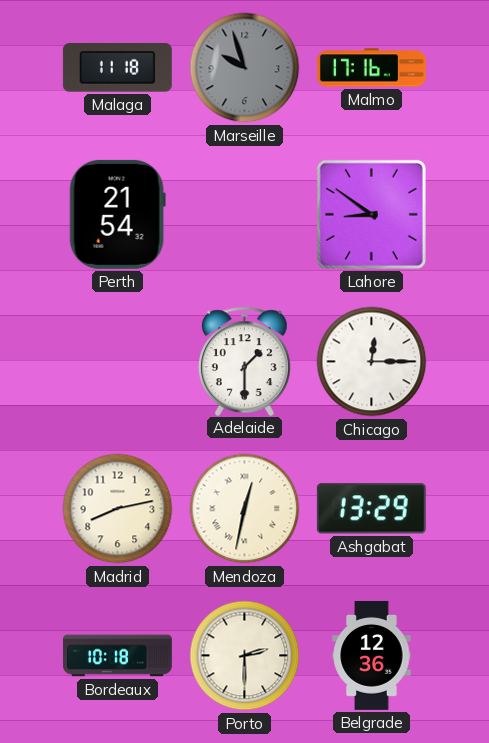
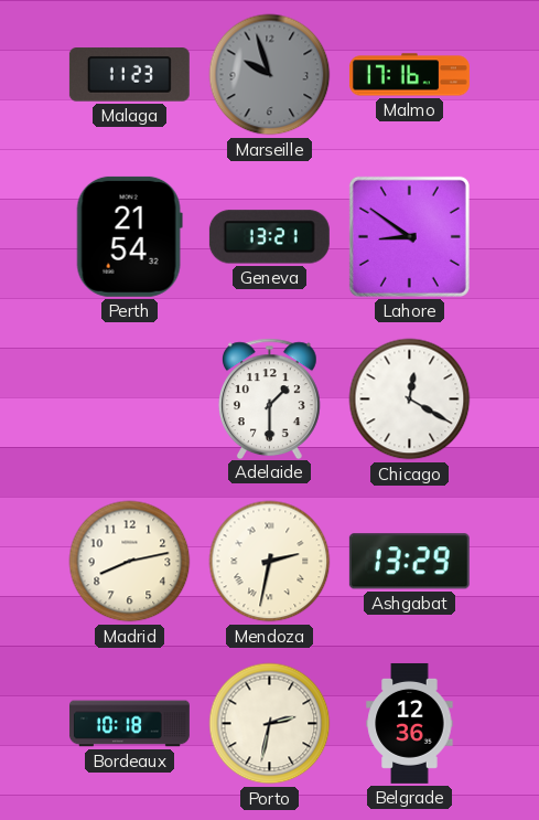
Malaga: 11:18 -> 11:23 (129, 75)
Geneva: none -> 13:21 (269, 237)
Chicago: 12:15 -> 12:20 (410, 400)
Mendoza: 12:32 -> 2:32 (270, 562)
Porto: 2:30 -> 2:32 (270, 724)
